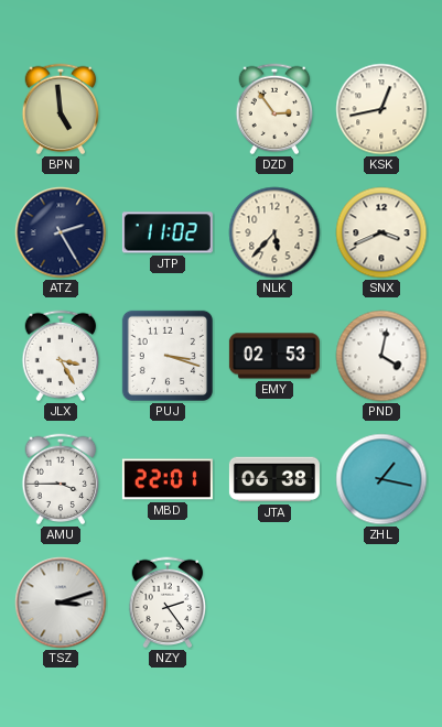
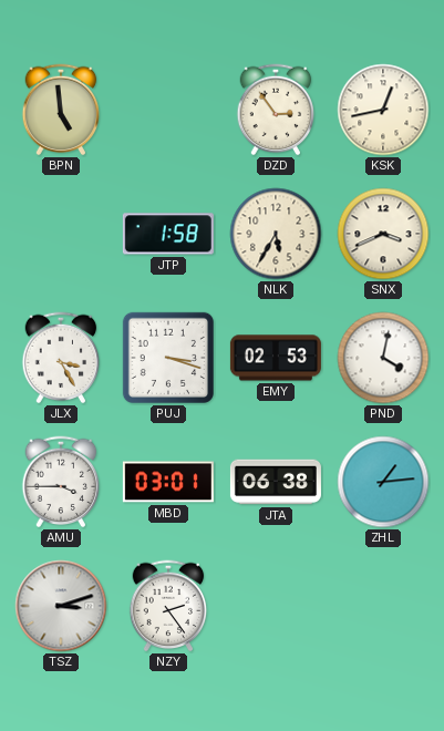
ATZ: 2:25 -> none (61, 232)
JTP: 11:02 -> 1:58 (168, 234)
NLK: 5:37 -> 5:35 (276, 234)
MBD: 22:01 -> 03:01 (168, 482)
ZHL: 1:17 -> 1:14 (383, 482)
